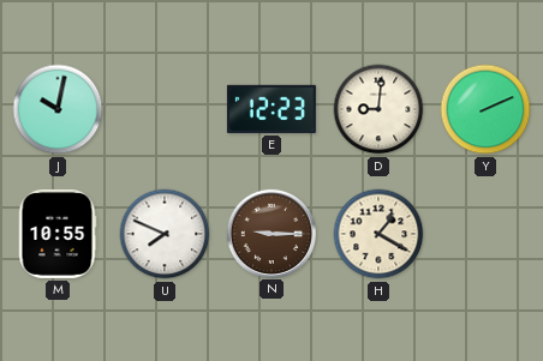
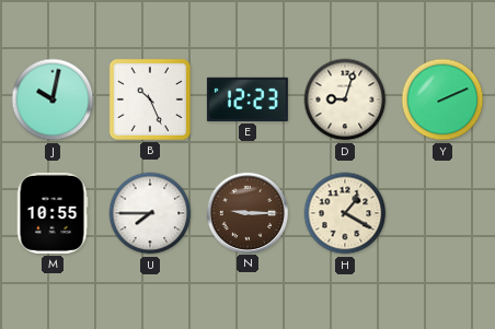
B: none -> 10:26 (150, 99)
D: 9:01 -> 9:03 (345, 99)
U: 7:49 -> 7:45 (150, 213)
